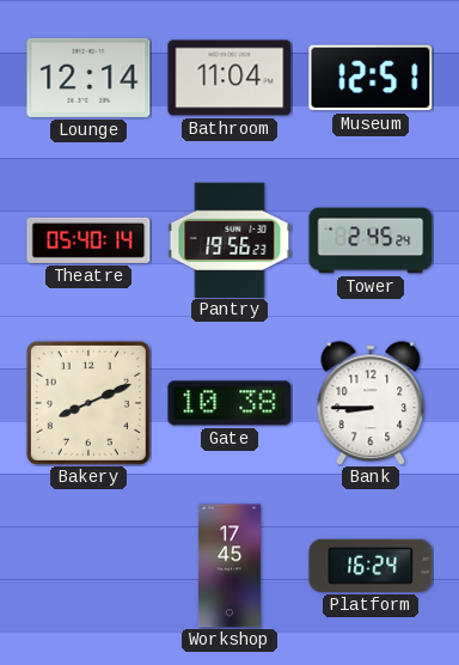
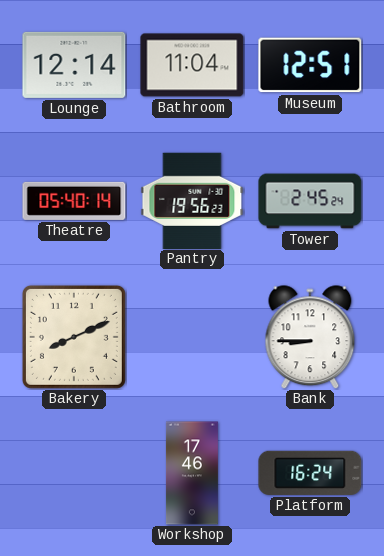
Gate: 10:38 -> none (229, 403)
Workshop: 17:45 -> 17:46 (192, 473)
